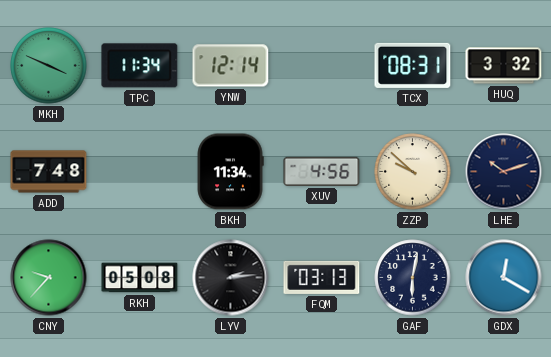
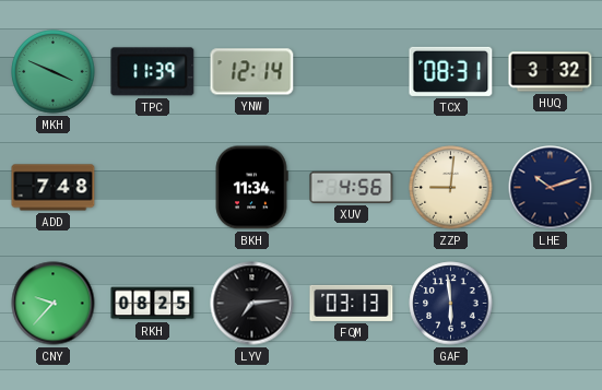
TPC: 11:34 -> 11:39 (153, 72)
ZZP: 9:52 -> 9:01 (451, 188)
RKH: 05:08 -> 08:25 (153, 304)
LYV: 2:14 -> 7:14 (252, 304)
GAF: 6:02 -> 5:59 (451, 304)
GDX: 12:20 -> none (504, 278)
